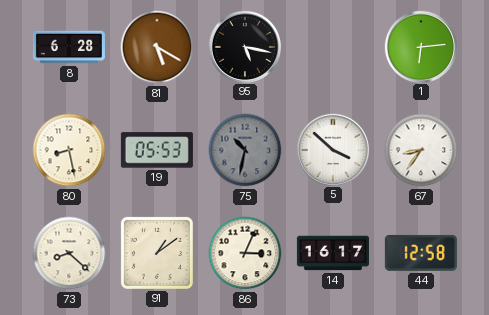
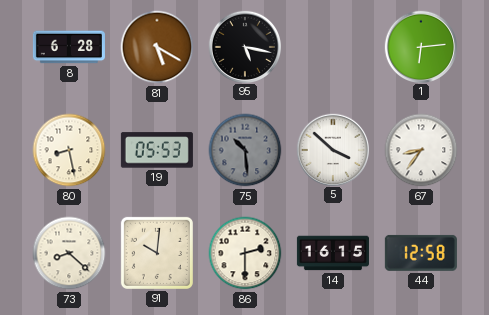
75: 10:32 -> 10:29 (245, 150)
91: 1:09 -> 10:01 (157, 253)
86: 3:04 -> 2:30 (245, 253)
14: 16:17 -> 16:15 (333, 253)
